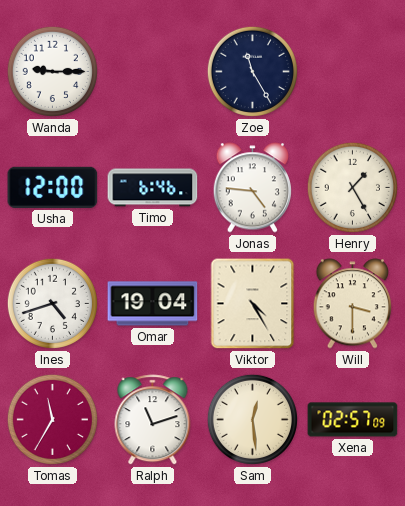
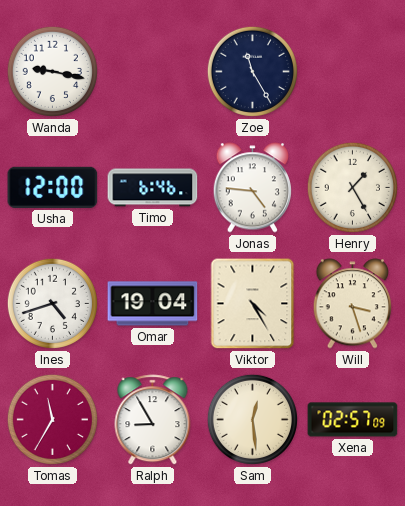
Wanda: 9:15 -> 9:17 (52, 71)
Will: 3:30 -> 3:27 (352, 304)
Ralph: 11:12 -> 8:55 (153, 420)
